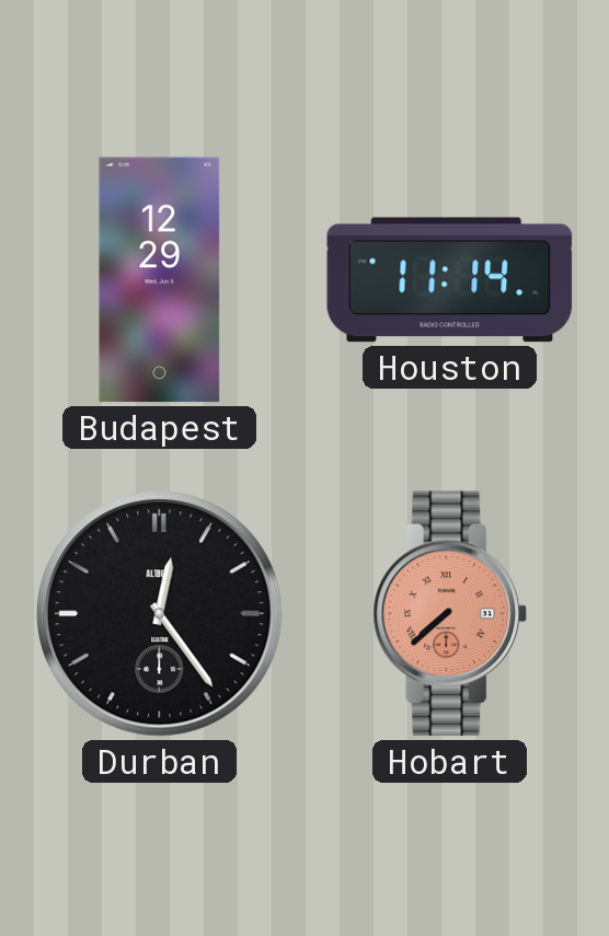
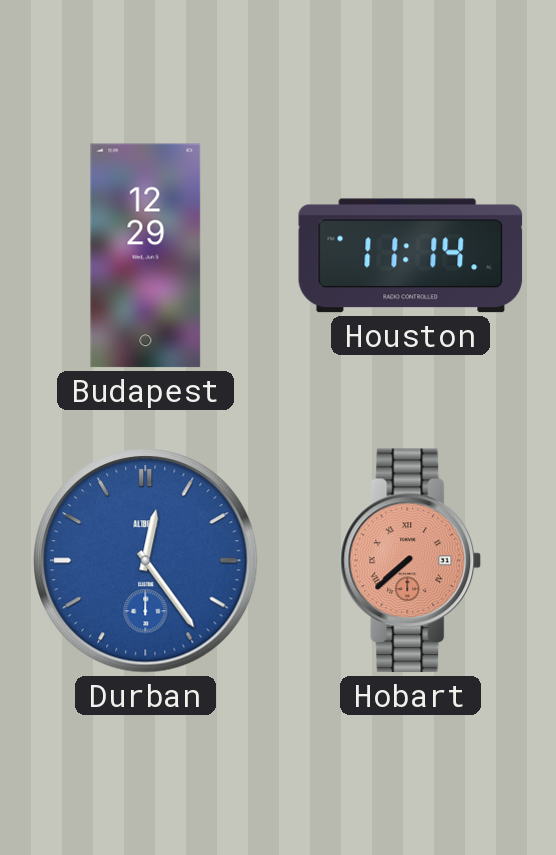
Durban dial: black -> blue (146, 561)
